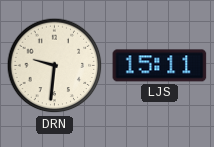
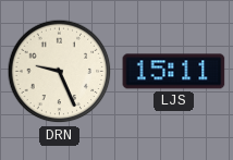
DRN: 9:31 -> 9:26 (60, 72)
